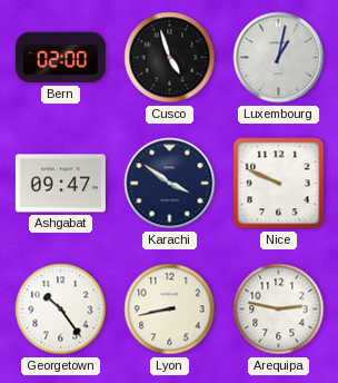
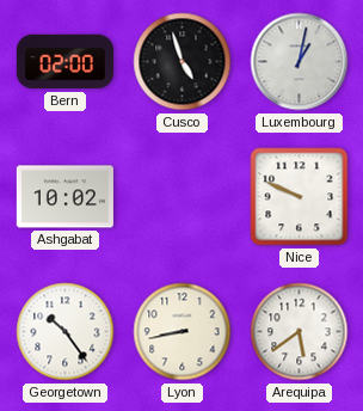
Ashgabat: 09:47 -> 10:02 (64, 197)
Karachi: 3:51 -> none (170, 184)
Arequipa: 2:47 -> 5:39 (300, 332)
